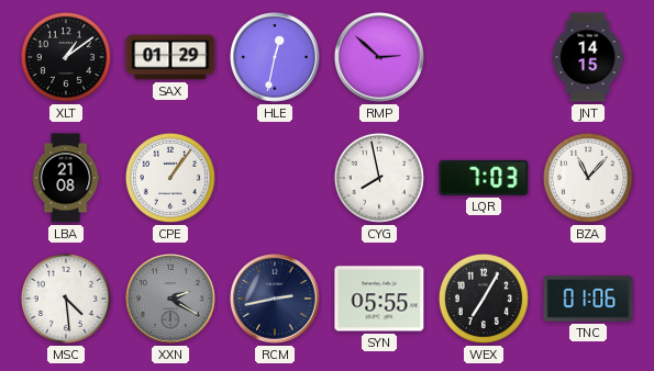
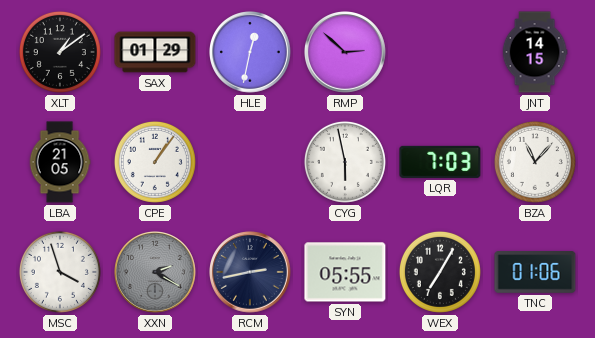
LBA: 21:08 -> 21:05 (60, 162)
CYG: 7:58 -> 5:58 (345, 162)
MSC: 4:29 -> 3:57 (60, 272)
